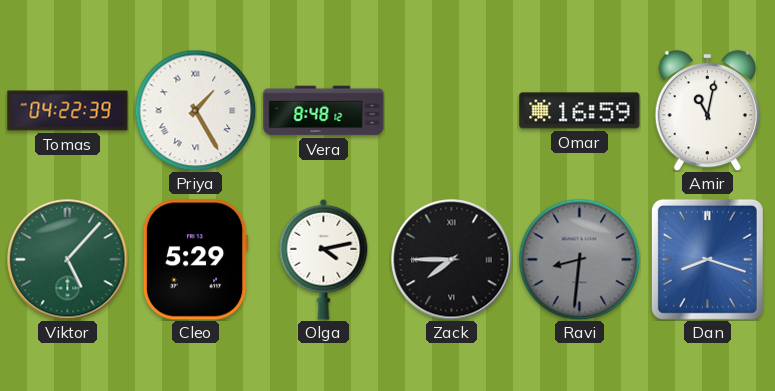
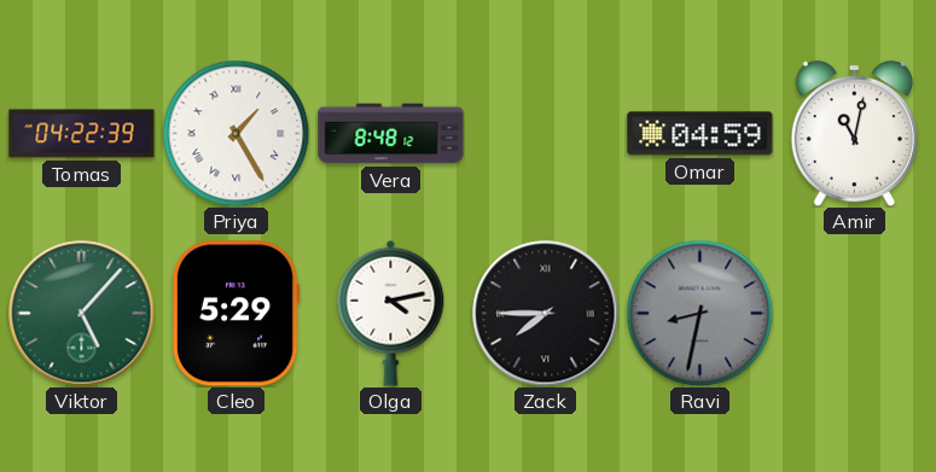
Omar: 16:59 -> 04:59 (700, 134)
Ravi: 8:31 -> 8:32 (699, 313)
Dan: 8:18 -> none (707, 259)
